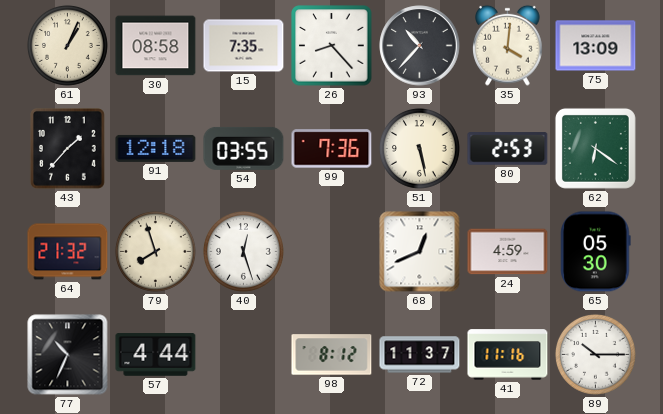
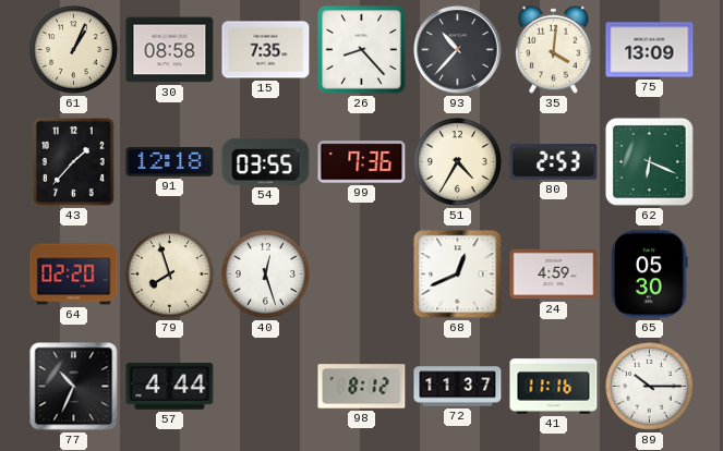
51: 5:28 -> 4:35 (458, 162)
62: 6:21 -> 6:19 (649, 161)
64: 21:32 -> 02:20 (74, 275)
